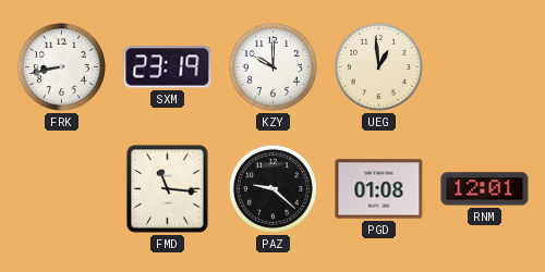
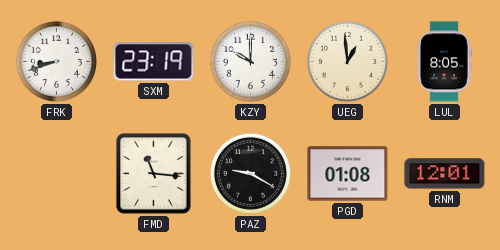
FRK: 8:43 -> 8:42 (56, 61)
LUL: none -> 8:05 (444, 62)
PAZ: 9:22 -> 9:20 (250, 173)
